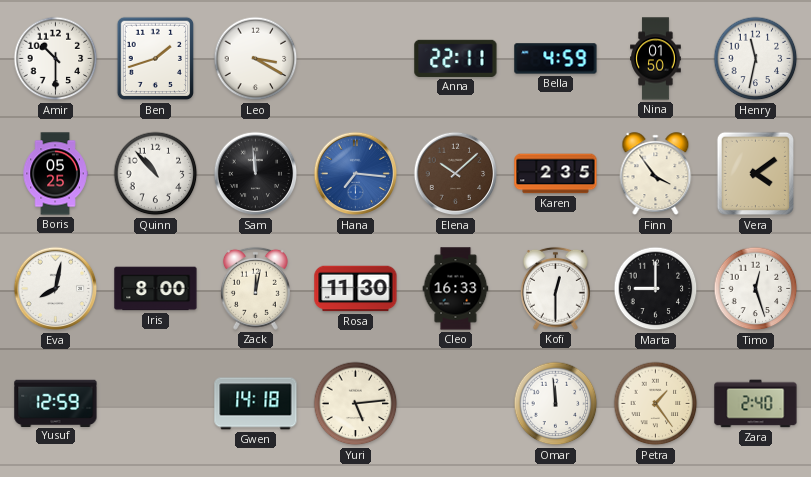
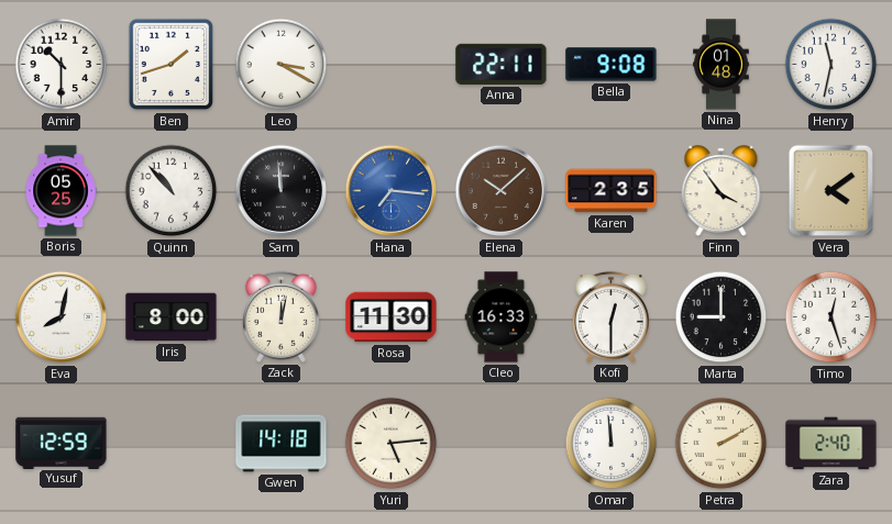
Bella: 4:59 -> 9:08 (612, 65)
Nina: 01:50 -> 01:48 (722, 65)
Petra: 1:24 -> 2:10 (722, 444)
